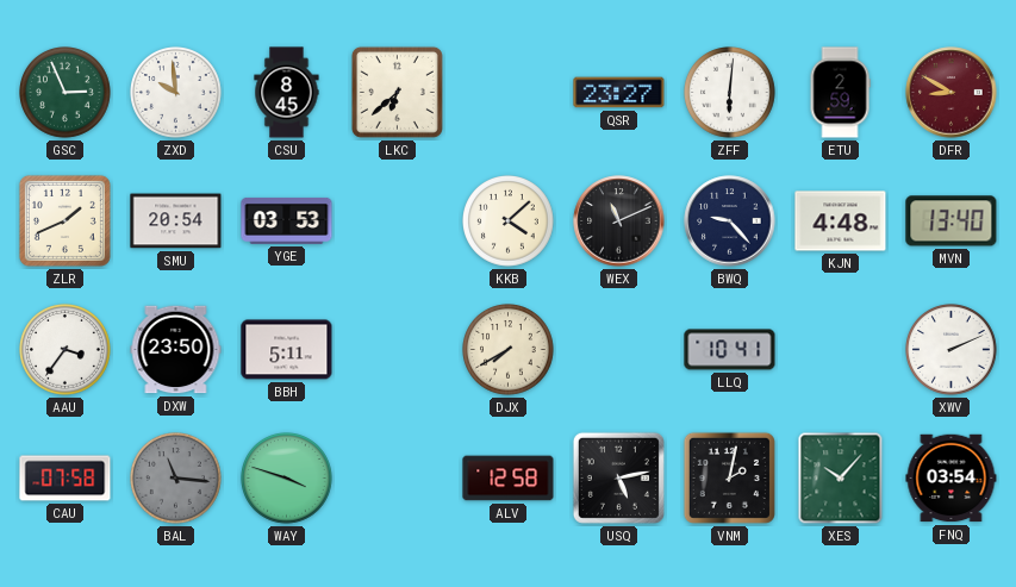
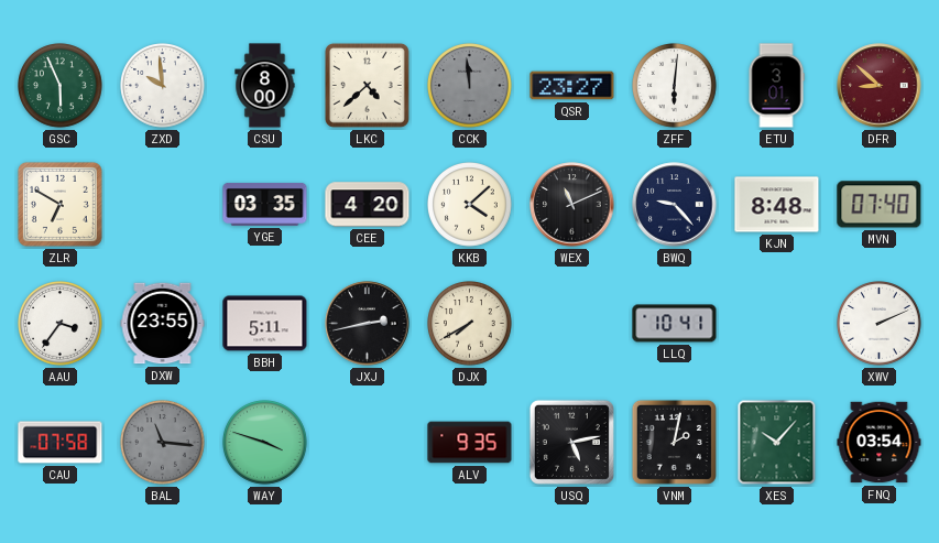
GSC: 2:56 -> 5:56 (61, 86)
CSU: 8:45 -> 8:00 (265, 86)
LKC: 6:38 -> 4:38 (367, 85)
CCK: none -> 11:59 (470, 86)
ETU: 2:59 -> 3:01 (776, 86)
DFR: 8:50 -> 8:52 (880, 86)
ZLR: 1:41 -> 6:50 (59, 204)
SMU: 20:54 -> none (176, 221)
YGE: 03:53 -> 03:35 (265, 204)
CEE: none -> 4:20 (368, 205)
KJN: 4:48 -> 8:48 (777, 205)
MVN: 13:40 -> 07:40 (880, 205)
DXW: 23:50 -> 23:55 (163, 324)
JXJ: none -> 2:43 (368, 324)
ALV: 12:58 -> 9:35 (470, 443)
